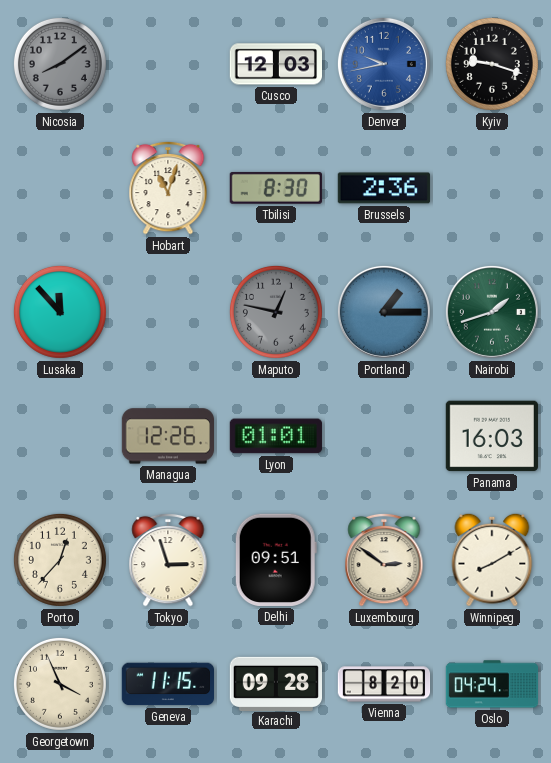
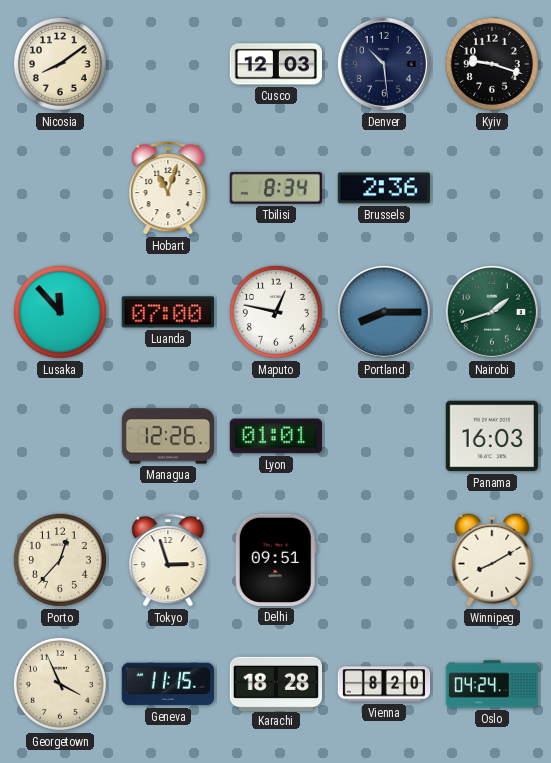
Nicosia dial: grey -> cream (60, 64)
Denver: 9:43 -> 10:29 (384, 64)
Denver dial: blue -> navy (384, 64)
Tbilisi: 8:30 -> 8:34 (276, 188)
Luanda: none -> 07:00 (168, 312)
Maputo dial: grey -> white (276, 312)
Portland: 1:15 -> 8:15 (384, 312)
Luxembourg: 2:51 -> none (384, 560)
Karachi: 09:28 -> 18:28 (275, 683)
